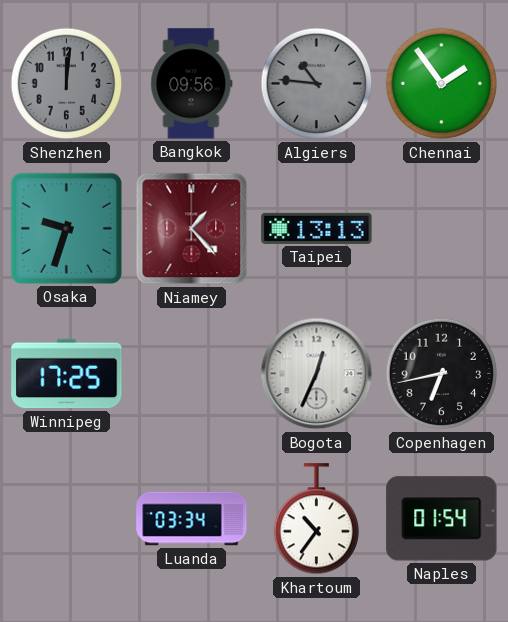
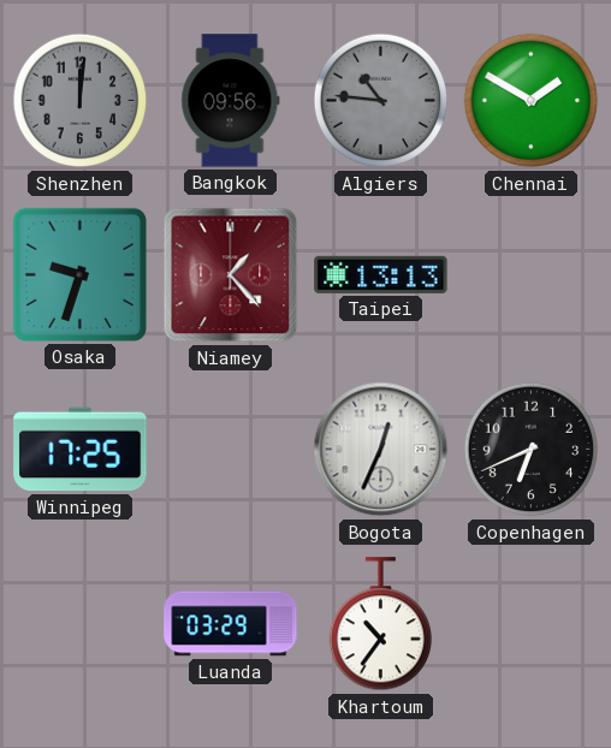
Chennai: 1:54 -> 1:50 (532, 101)
Copenhagen: 6:43 -> 6:41 (532, 450)
Luanda: 03:34 -> 03:29 (231, 624)
Naples: 01:54 -> none (442, 519)
